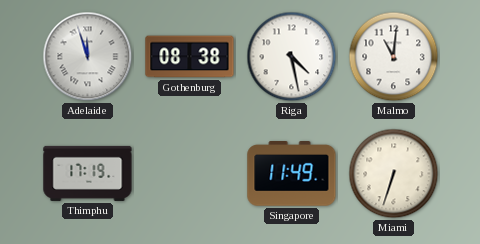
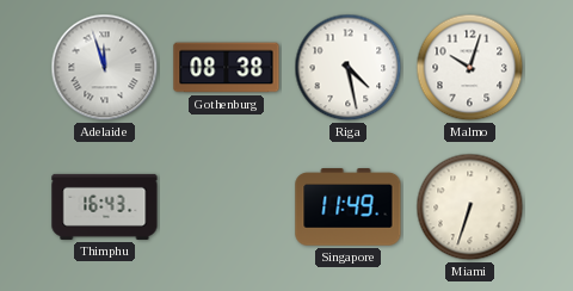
Malmo: 11:01 -> 10:03 (470, 68)
Thimphu: 17:19 -> 16:43 (105, 206)
